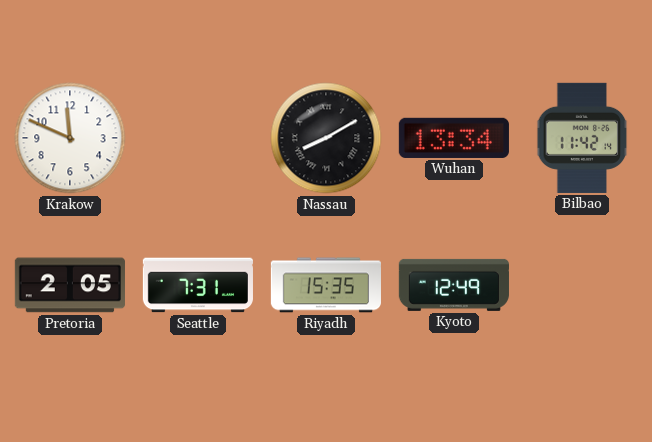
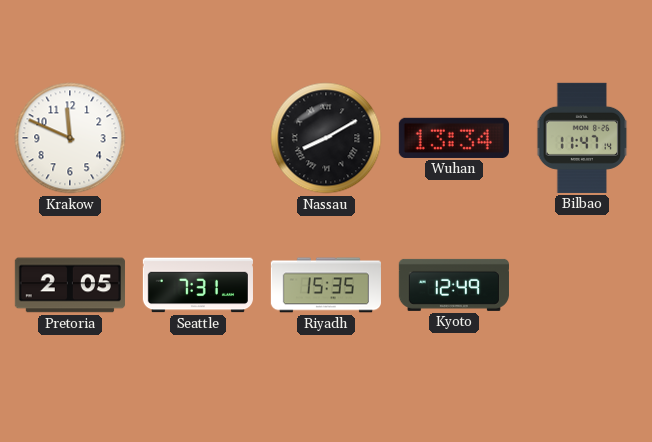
Bilbao: 11:42 -> 11:47 (582, 138)
